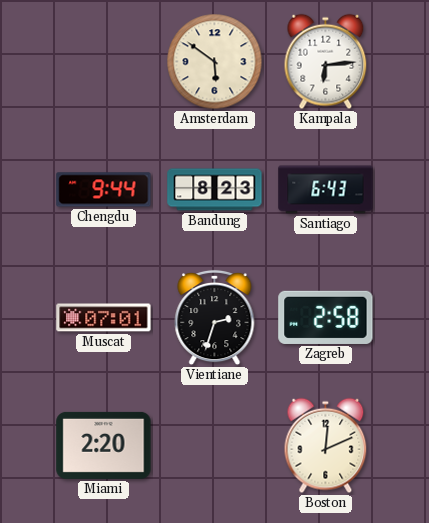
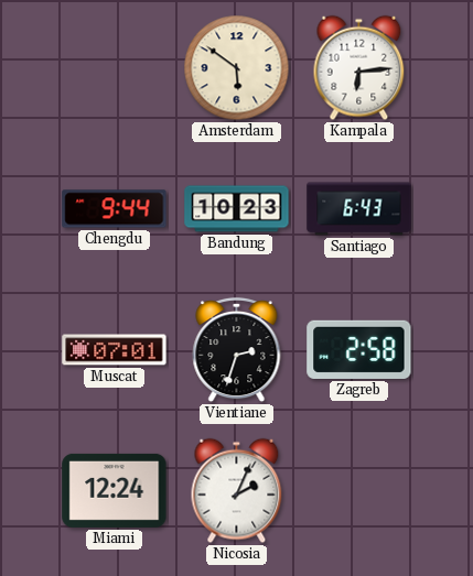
Bandung: 8:23 -> 10:23 (237, 209)
Miami: 2:20 -> 12:24 (115, 490)
Nicosia: none -> 2:04 (237, 491)
Boston: 12:11 -> none (326, 446)
